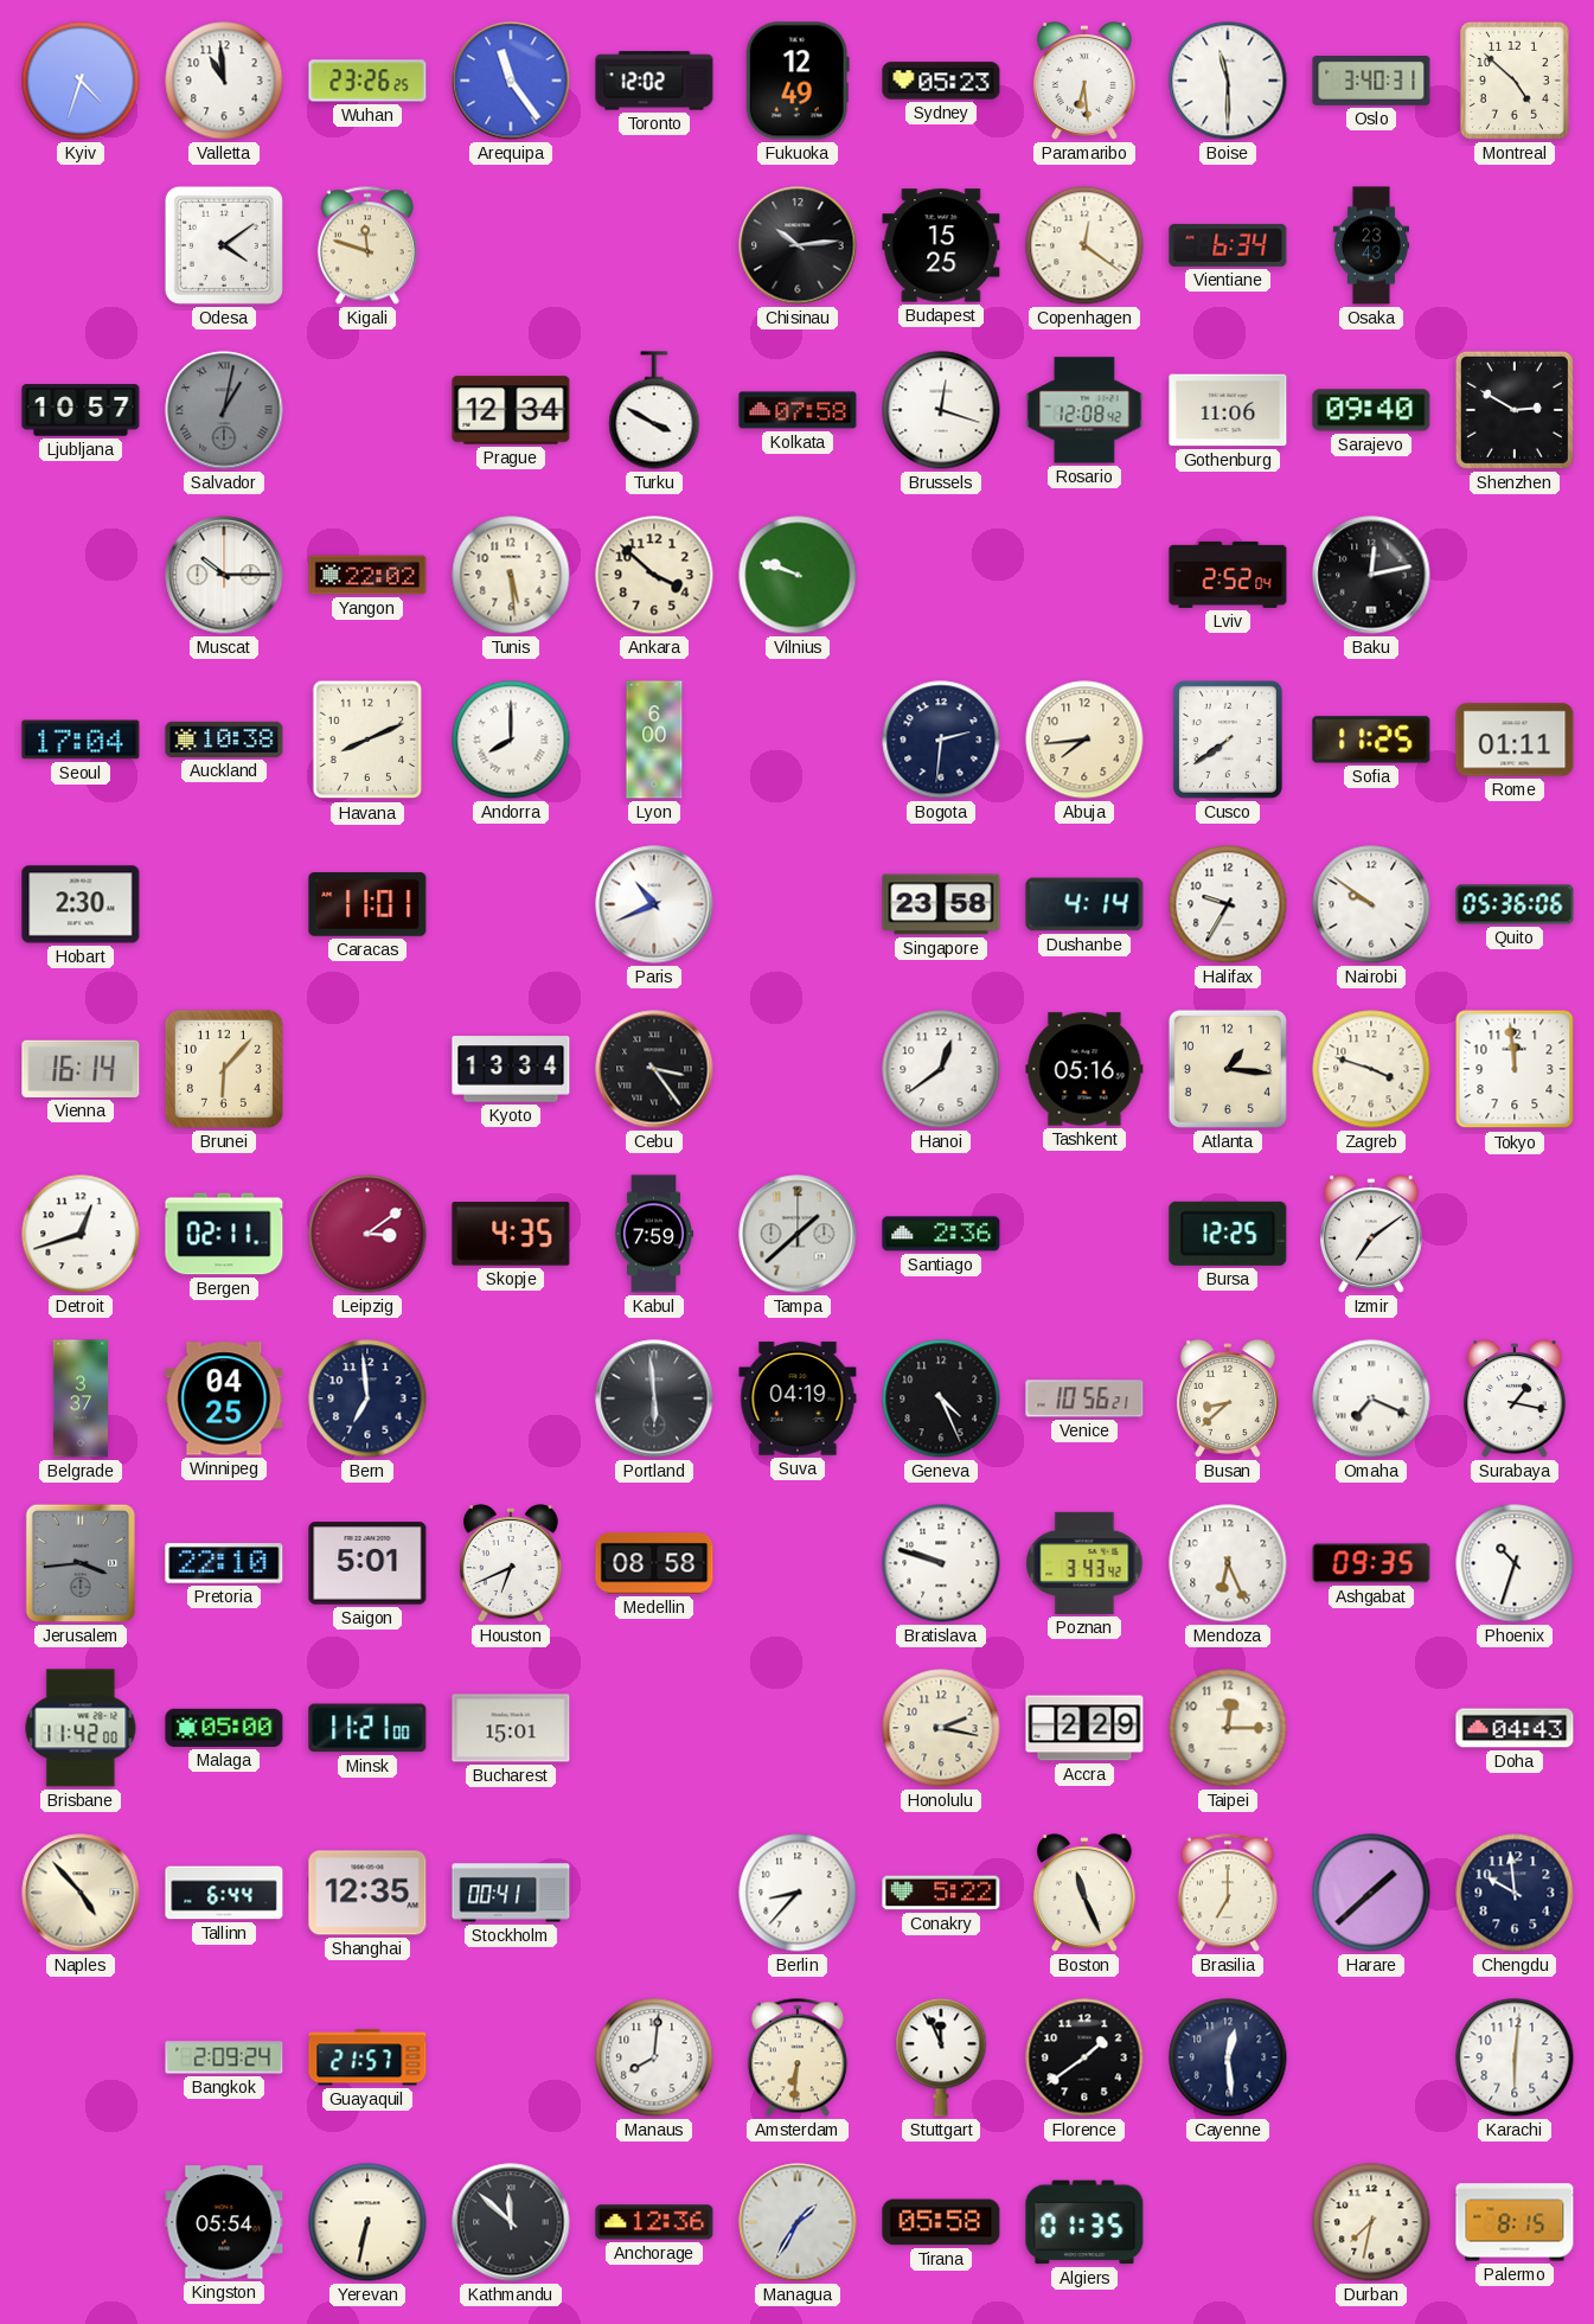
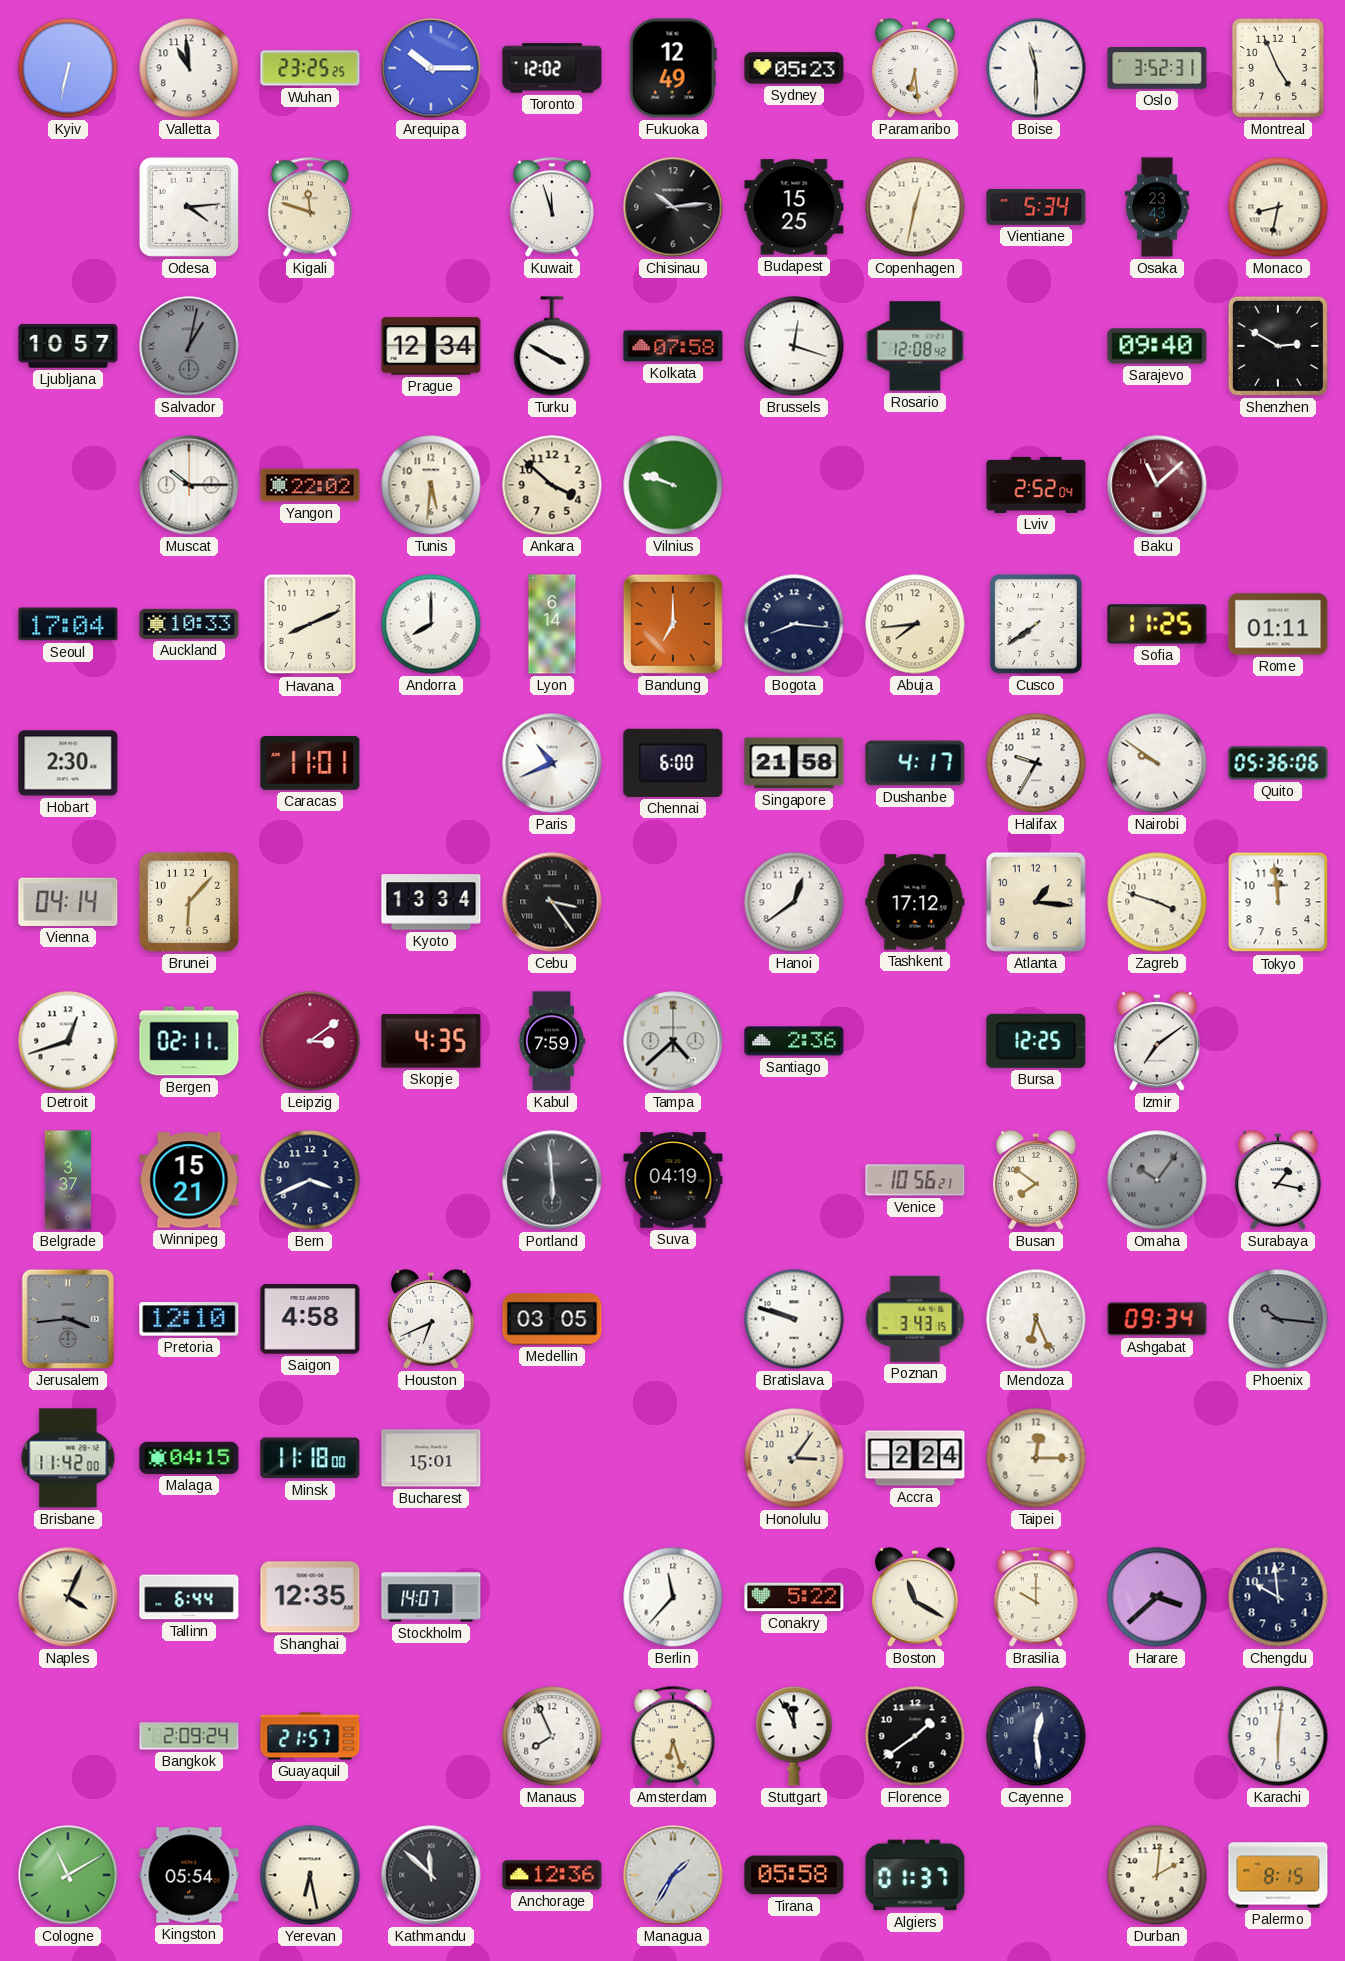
Kyiv: 4:33 -> 6:32 (68, 68)
Wuhan: 23:26 -> 23:25 (310, 68)
Arequipa: 11:24 -> 10:15 (431, 68)
Oslo: 3:40 -> 3:52 (1157, 69)
Montreal: 4:52 -> 4:56 (1278, 68)
Odesa: 4:09 -> 4:14 (189, 207)
Kuwait: none -> 11:57 (552, 207)
Copenhagen: 12:21 -> 12:32 (915, 207)
Vientiane: 6:34 -> 5:34 (1036, 207)
Monaco: none -> 8:32 (1278, 207)
Gothenburg: 11:06 -> none (1228, 410)
Tunis: 5:29 -> 5:31 (431, 485)
Baku: 12:13 -> 11:08 (1157, 485)
Baku dial: black -> burgundy (1157, 485)
Auckland: 10:38 -> 10:33 (189, 624)
Lyon: 6:00 -> 6:14 (552, 624)
Bandung: none -> 7:00 (673, 624)
Bogota: 2:31 -> 8:16 (794, 624)
Chennai: none -> 6:00 (673, 763)
Singapore: 23:58 -> 21:58 (794, 763)
Dushanbe: 4:14 -> 4:17 (915, 763)
Vienna: 16:14 -> 04:14 (68, 902)
Tashkent: 05:16 -> 17:12 (915, 902)
Tampa: 1:38 -> 4:38 (673, 1041)
Winnipeg: 04:25 -> 15:21 (189, 1180)
Bern: 6:59 -> 3:41 (310, 1180)
Geneva: 4:26 -> none (941, 1398)
Busan: 8:38 -> 7:51 (1037, 1180)
Omaha: 7:19 -> 10:06 (1157, 1180)
Omaha dial: white -> grey (1157, 1180)
Pretoria: 22:10 -> 12:10 (189, 1319)
Saigon: 5:01 -> 4:58 (310, 1319)
Medellin: 08:58 -> 03:05 (552, 1319)
Poznan: 3:43:42 -> 3:43:15 (915, 1319)
Ashgabat: 09:35 -> 09:34 (1157, 1319)
Phoenix: 10:33 -> 10:16 (1278, 1319)
Phoenix dial: white -> grey (1278, 1319)
Malaga: 05:00 -> 04:15 (189, 1458)
Minsk: 11:21 -> 11:18 (310, 1458)
Honolulu: 2:17 -> 3:06 (794, 1458)
Accra: 2:29 -> 2:24 (915, 1458)
Doha: 04:43 -> none (1515, 1728)
Naples: 4:53 -> 4:04 (68, 1597)
Stockholm: 00:41 -> 14:07 (431, 1597)
Berlin: 8:37 -> 11:37 (673, 1597)
Boston: 11:26 -> 11:20 (916, 1597)
Brasilia: 7:00 -> 10:00 (1036, 1597)
Harare: 1:38 -> 3:38 (1157, 1597)
Manaus: 8:01 -> 7:56 (552, 1736)
Amsterdam: 6:31 -> 6:27 (673, 1736)
Cologne: none -> 11:10 (68, 1875)
Yerevan: 6:32 -> 6:28 (310, 1875)
Algiers: 01:35 -> 01:37 (915, 1875)
Durban: 7:32 -> 2:01 (1157, 1875)
